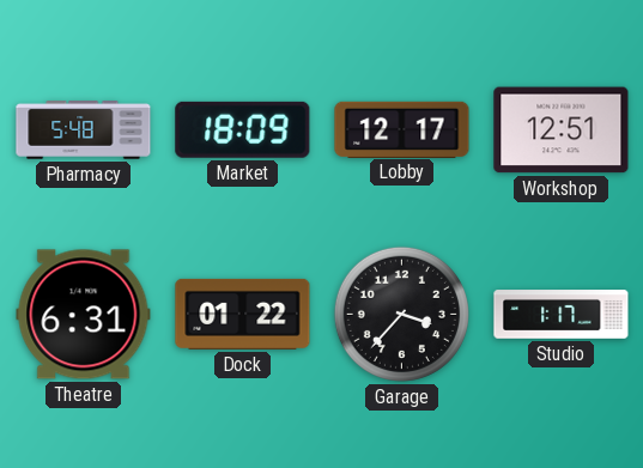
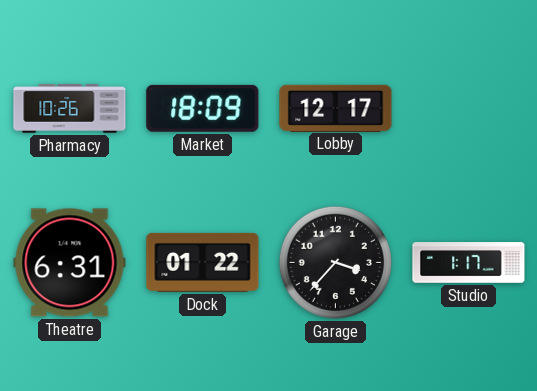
Pharmacy: 5:48 -> 10:26 (70, 109)
Workshop: 12:51 -> none (562, 130)
